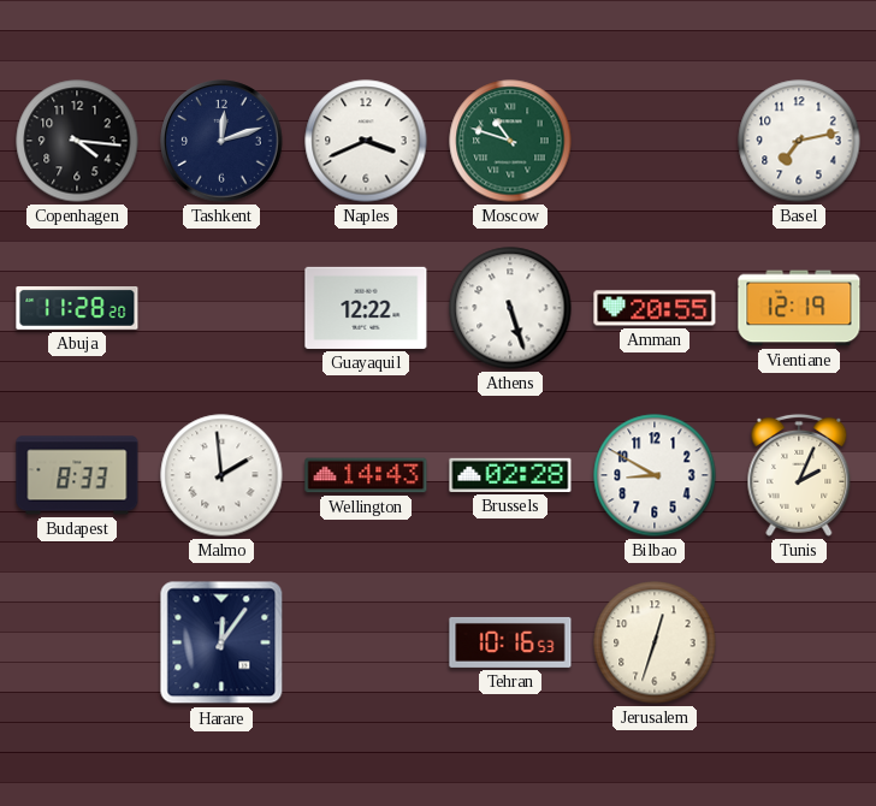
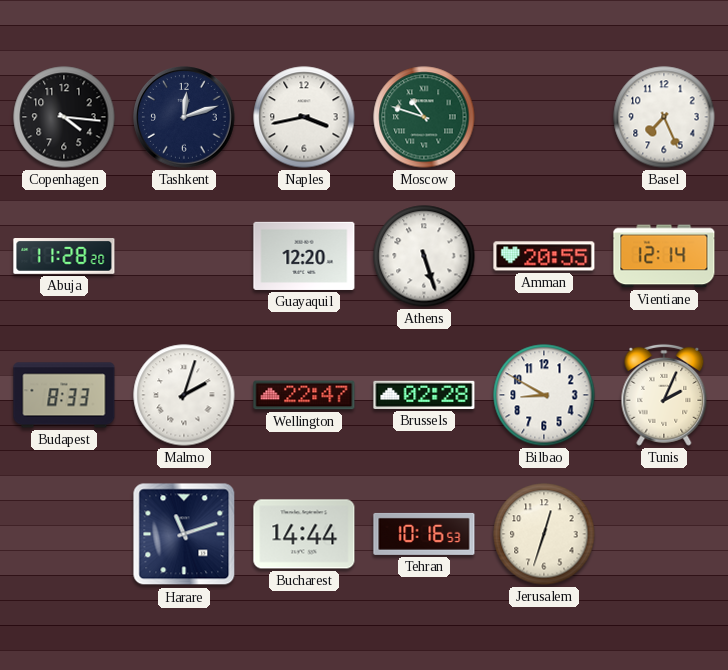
Naples: 3:41 -> 3:43 (304, 117)
Basel: 7:13 -> 7:26 (664, 117)
Guayaquil: 12:22 -> 12:20 (304, 256)
Vientiane: 12:19 -> 12:14 (664, 256)
Malmo: 1:59 -> 2:03 (184, 395)
Wellington: 14:43 -> 22:47 (304, 395)
Harare: 12:06 -> 11:12 (184, 534)
Bucharest: none -> 14:44 (304, 534)
